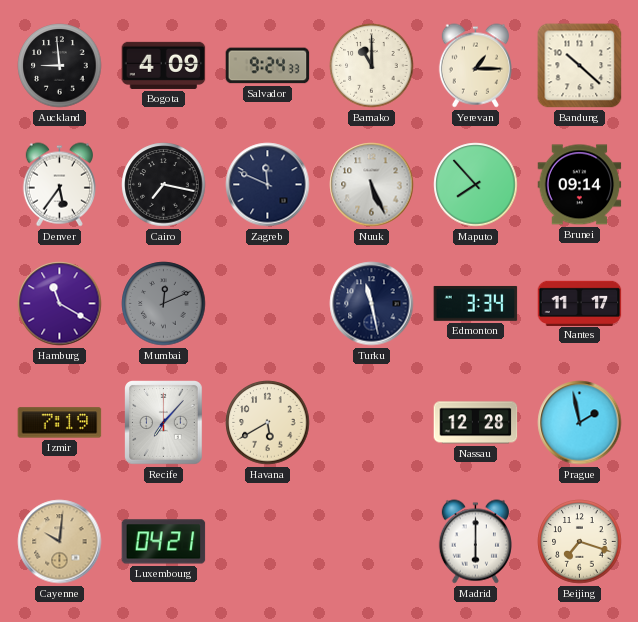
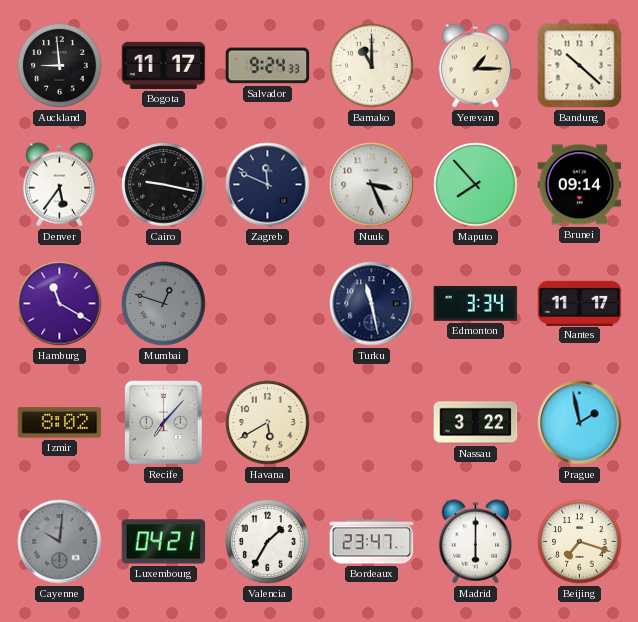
Bogota: 4:09 -> 11:17 (164, 65)
Cairo: 7:17 -> 9:17 (164, 185)
Nuuk: 5:26 -> 3:26 (372, 185)
Mumbai: 12:11 -> 12:48 (164, 304)
Izmir: 7:19 -> 8:02 (60, 423)
Nassau: 12:28 -> 3:22 (476, 423)
Cayenne dial: champagne -> grey (60, 542)
Valencia: none -> 1:35 (268, 542)
Bordeaux: none -> 23:47 (372, 542)
